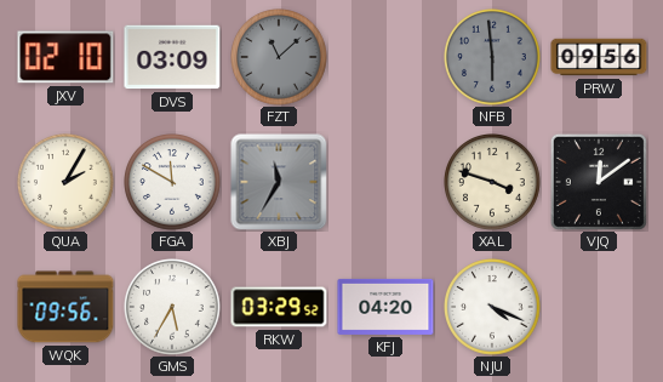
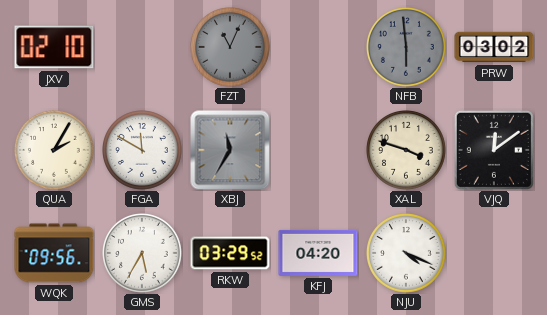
DVS: 03:09 -> none (172, 57)
FZT: 11:08 -> 11:04 (231, 48)
PRW: 09:56 -> 03:02 (494, 47)
